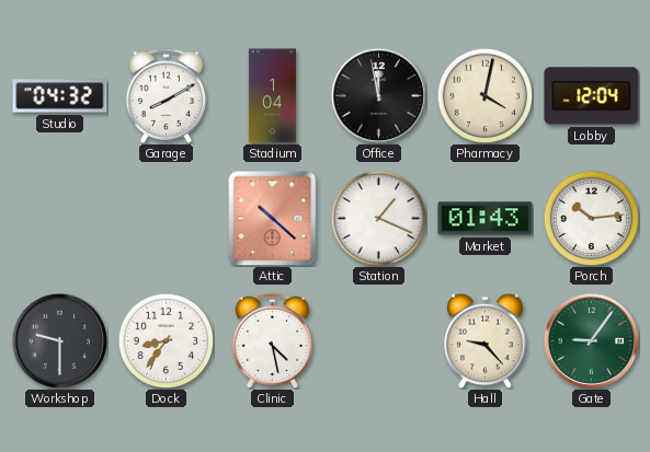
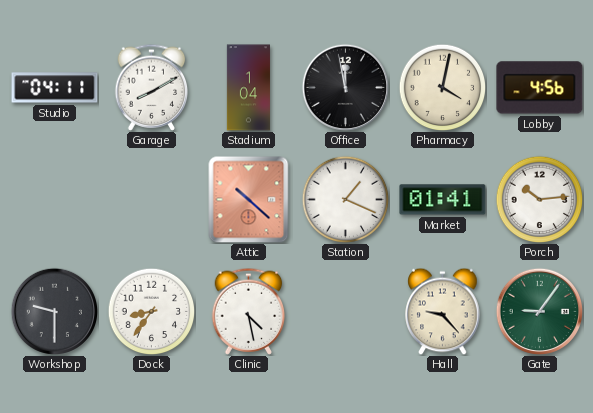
Studio: 04:32 -> 04:11 (55, 88)
Lobby: 12:04 -> 4:56 (540, 88)
Market: 01:43 -> 01:41 (443, 200)
